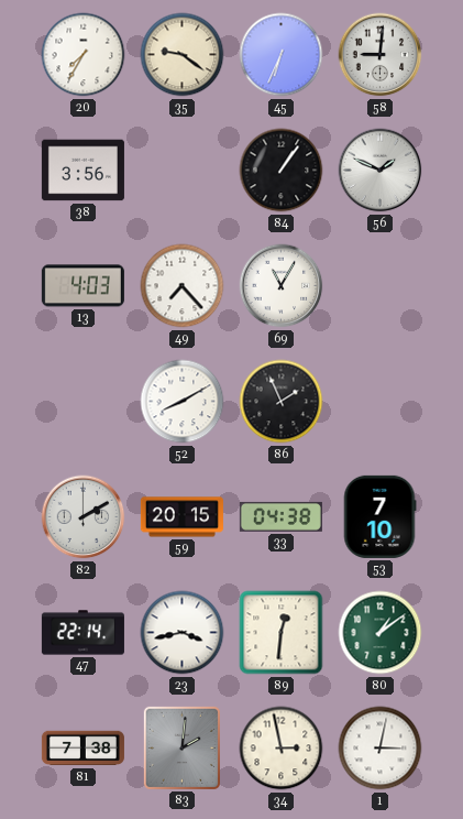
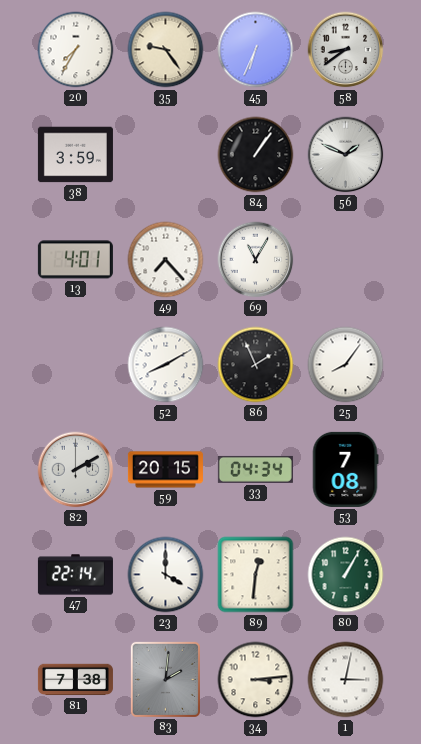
35: 9:21 -> 9:24 (166, 50)
58: 9:01 -> 8:39 (346, 50)
38: 3:56 -> 3:59 (75, 155)
13: 4:03 -> 4:01 (75, 260)
25: none -> 8:06 (346, 365)
33: 04:38 -> 04:34 (255, 469)
53: 7:10 -> 7:08 (345, 469)
23: 3:43 -> 4:00 (166, 575)
80: 1:09 -> 1:05 (346, 575)
34: 2:58 -> 3:14 (256, 680)
